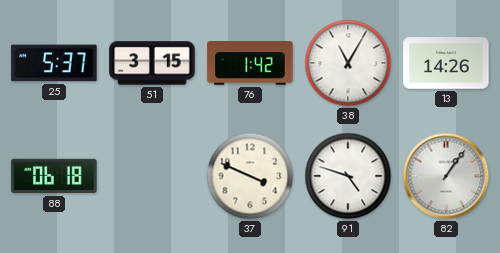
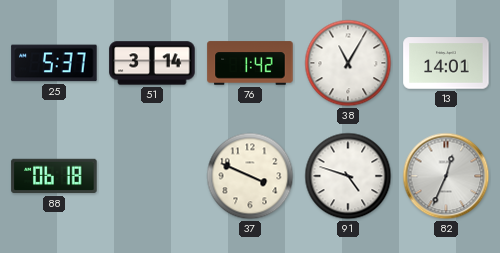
51: 3:15 -> 3:14 (152, 63)
13: 14:26 -> 14:01 (446, 63)
82: 1:06 -> 12:34 (446, 176)
